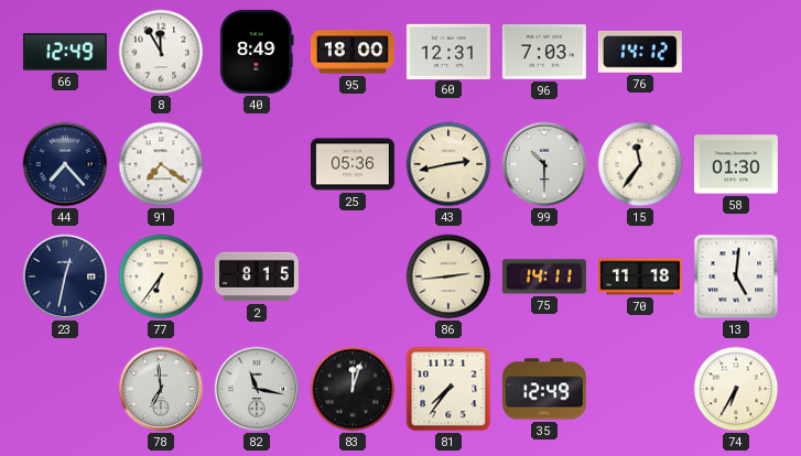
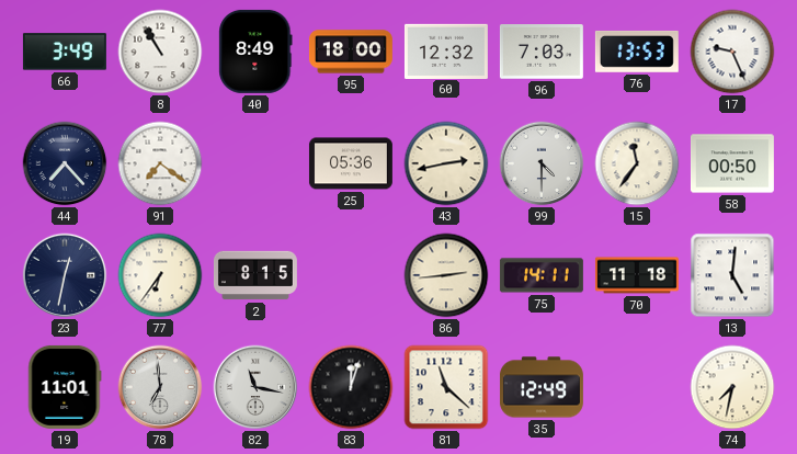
66: 12:49 -> 3:49 (65, 52)
8: 11:55 -> 10:55 (160, 52)
60: 12:31 -> 12:32 (446, 50)
76: 14:12 -> 13:53 (637, 52)
17: none -> 9:26 (732, 52)
99: 10:30 -> 4:30 (542, 163)
58: 01:30 -> 00:50 (732, 163)
19: none -> 11:01 (65, 387)
81: 7:36 -> 11:22 (446, 387)
74: 6:35 -> 7:32 (732, 387)
